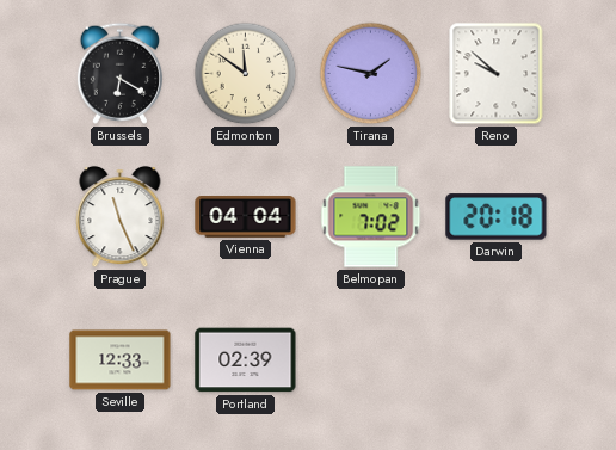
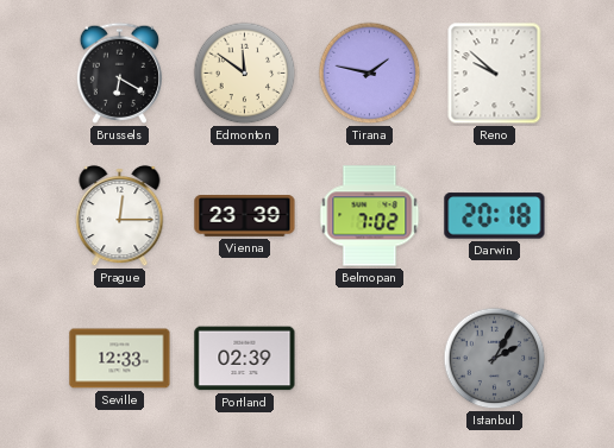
Prague: 11:26 -> 12:15 (120, 216)
Vienna: 04:04 -> 23:39 (245, 216)
Istanbul: none -> 2:05 (495, 359)
